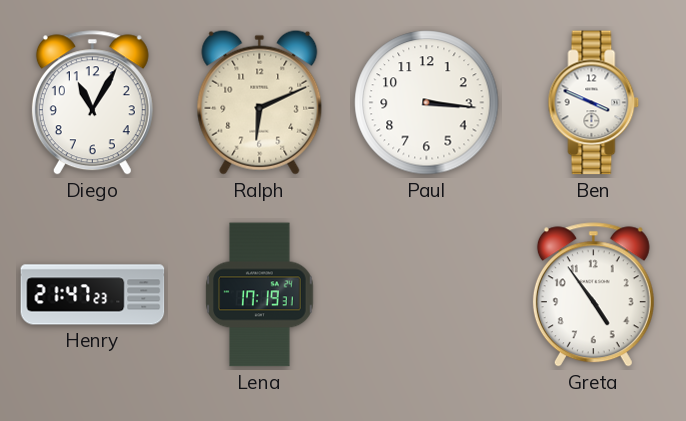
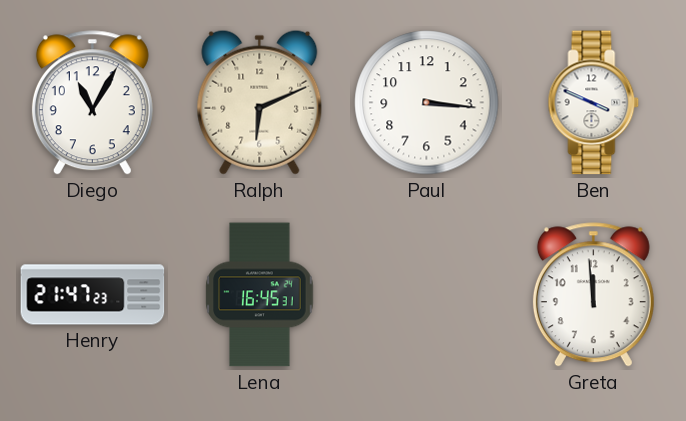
Lena: 17:19 -> 16:45 (260, 295)
Greta: 4:54 -> 11:59 (593, 295)
